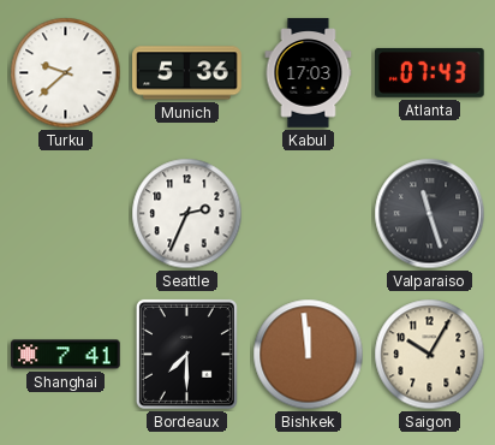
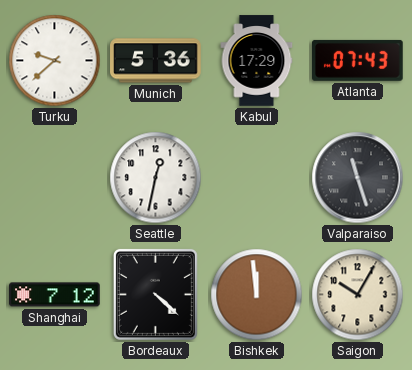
Kabul: 17:03 -> 17:29 (257, 61)
Seattle: 2:34 -> 12:32 (156, 178)
Shanghai: 7:41 -> 7:12 (55, 295)
Bordeaux: 7:30 -> 4:22 (155, 294)
